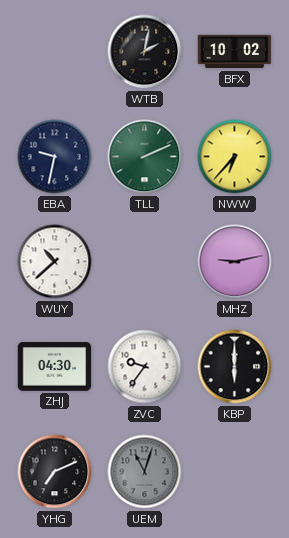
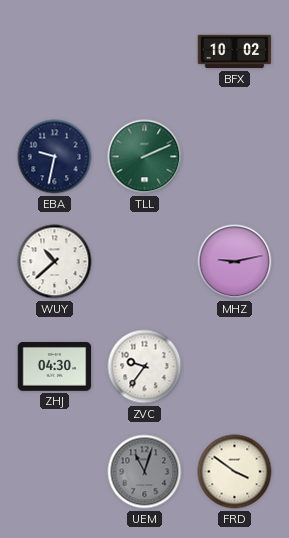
WTB: 2:02 -> none (145, 52)
NWW: 6:37 -> none (235, 157)
KBP: 6:00 -> none (235, 367)
YHG: 7:11 -> none (55, 472)
FRD: none -> 3:51 (235, 472)
